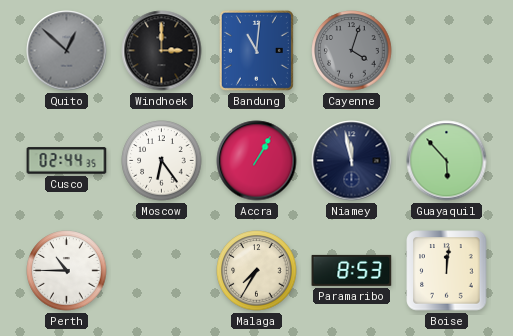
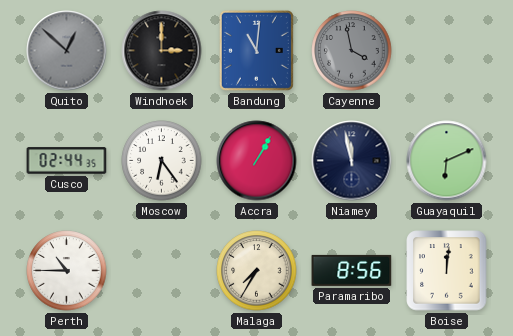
Cayenne: 4:03 -> 3:58 (352, 51)
Guayaquil: 5:53 -> 6:11 (447, 161)
Paramaribo: 8:53 -> 8:56 (352, 270)
